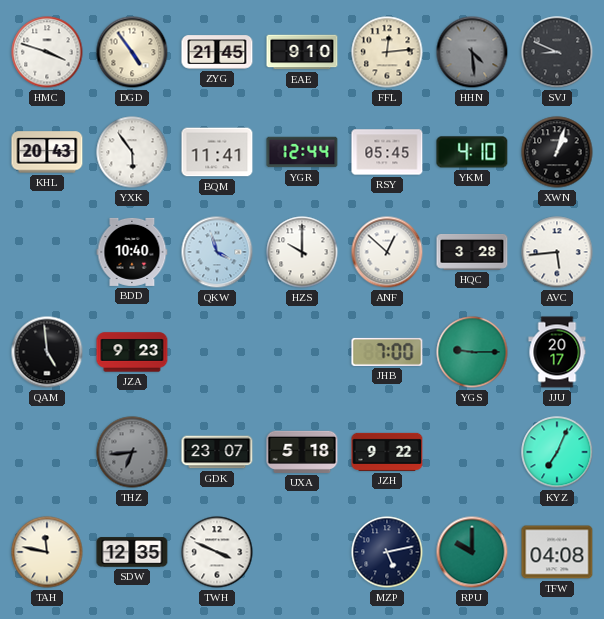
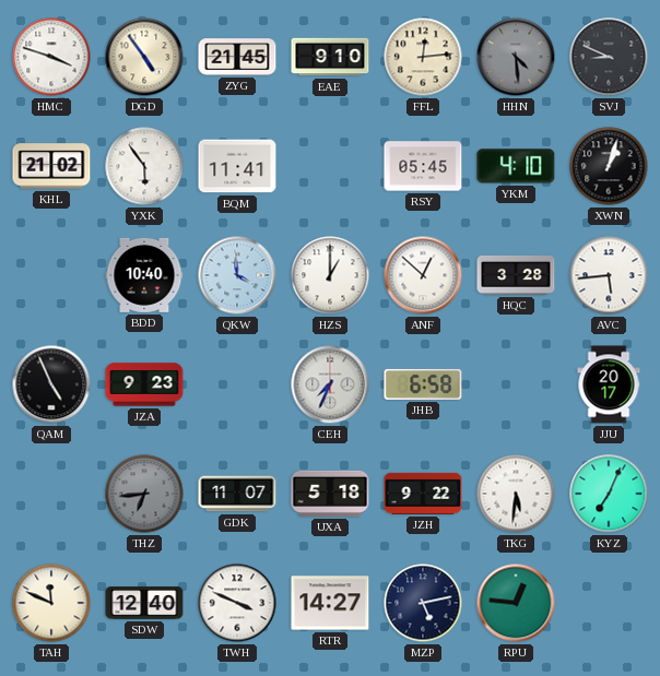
KHL: 20:43 -> 21:02 (51, 166)
YGR: 12:44 -> none (302, 152)
QKW: 3:57 -> 3:59 (237, 275)
HZS: 10:00 -> 1:00 (330, 275)
QAM: 4:59 -> 4:56 (51, 384)
CEH: none -> 7:34 (330, 384)
JHB: 7:00 -> 6:58 (423, 384)
YGS: 9:15 -> none (472, 352)
GDK: 23:07 -> 11:07 (237, 494)
TKG: none -> 5:31 (516, 494)
TAH: 11:47 -> 11:49 (51, 603)
SDW: 12:35 -> 12:40 (144, 603)
RTR: none -> 14:27 (330, 603)
RPU: 10:00 -> 12:46 (516, 603)
TFW: 04:08 -> none (557, 552)
